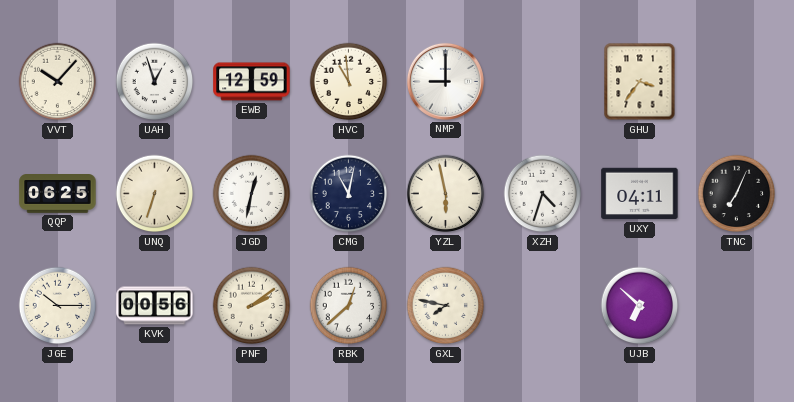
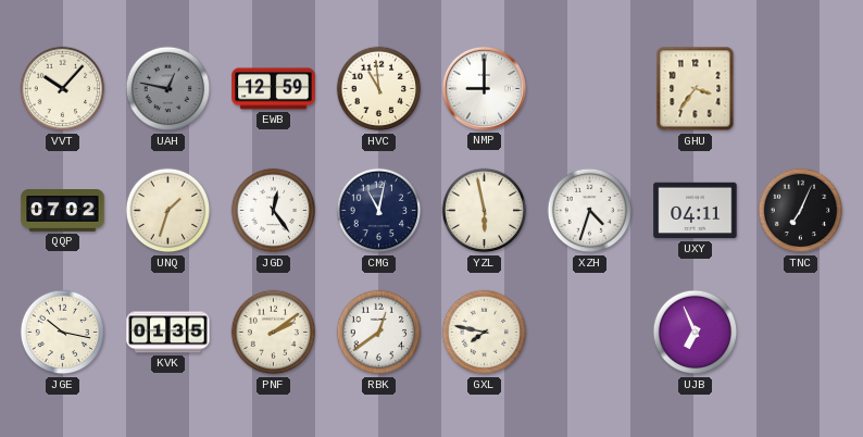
UAH: 12:57 -> 12:47 (168, 89)
UAH dial: white -> grey (168, 89)
QQP: 06:25 -> 07:02 (63, 211)
UNQ: 6:33 -> 1:33 (168, 211)
JGD: 12:32 -> 12:24 (274, 211)
JGE: 10:15 -> 10:17 (63, 333)
KVK: 00:56 -> 01:35 (168, 333)
RBK: 12:38 -> 12:39 (379, 333)
UJB: 6:52 -> 6:56 (696, 333)
